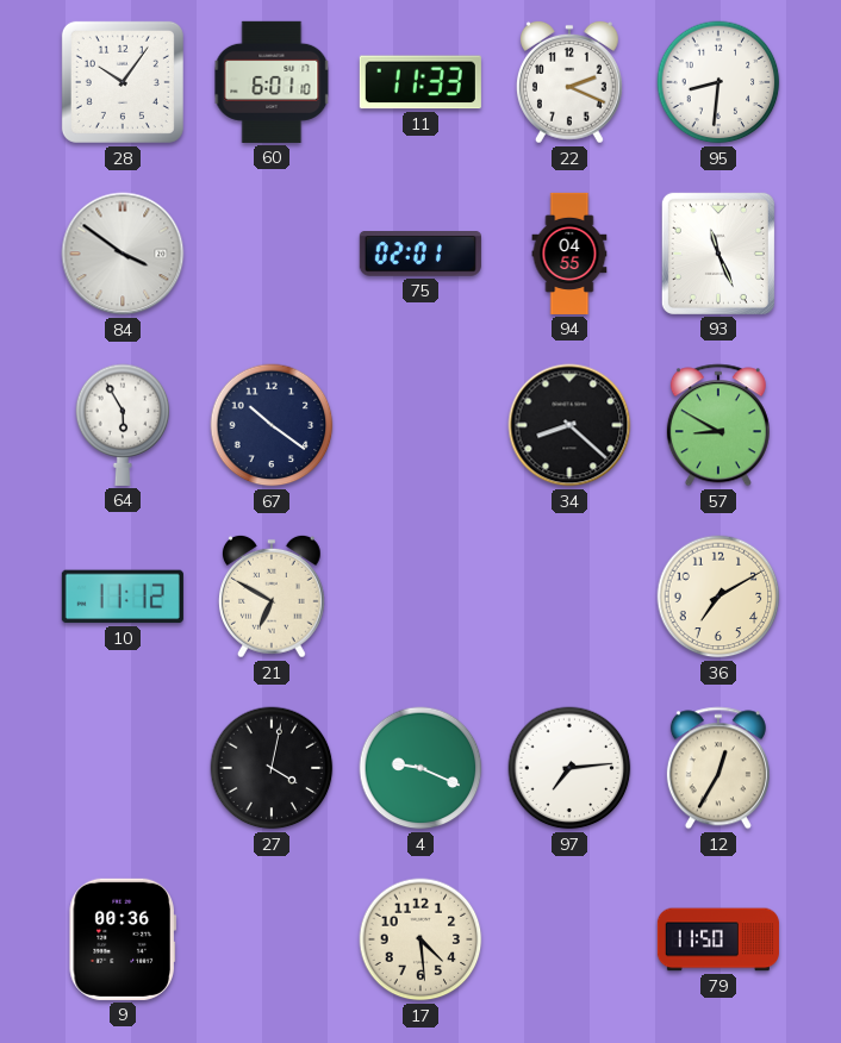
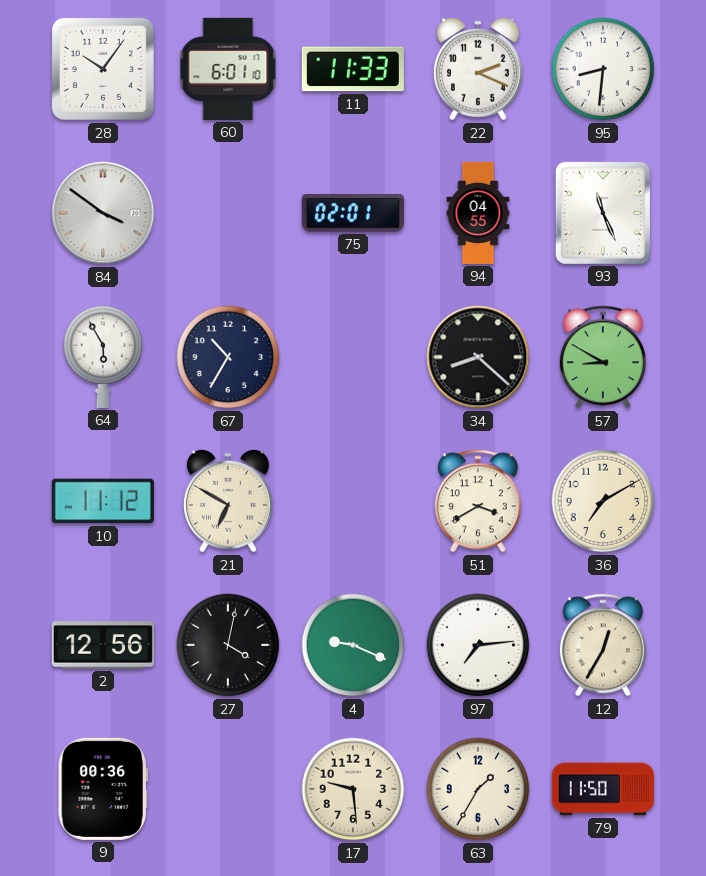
67: 10:21 -> 10:35 (228, 357)
51: none -> 3:40 (478, 501)
2: none -> 12:56 (103, 645)
17: 4:29 -> 9:29 (353, 789)
63: none -> 1:35 (478, 789)
